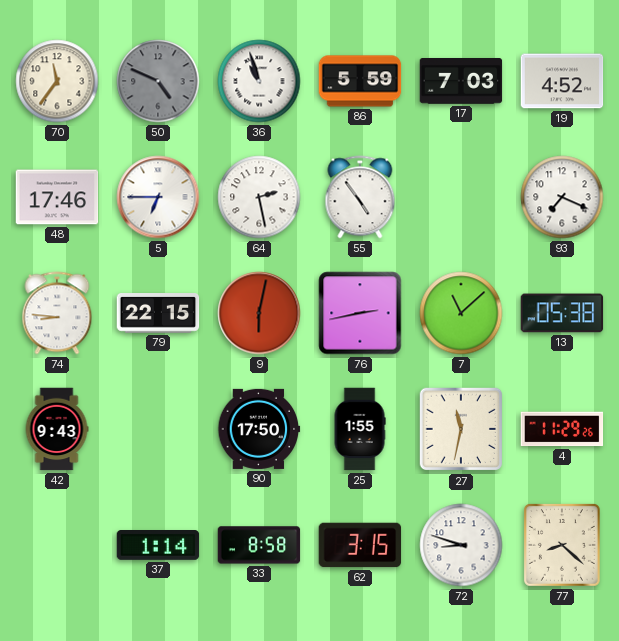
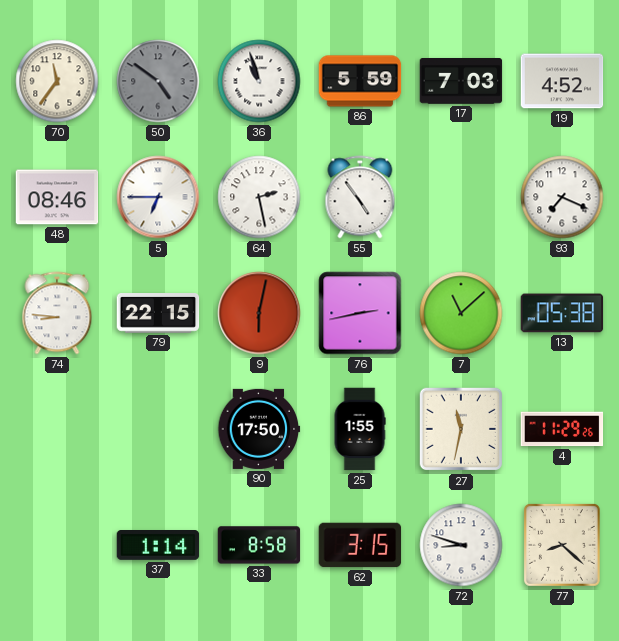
50: 4:49 -> 4:51 (158, 81)
48: 17:46 -> 08:46 (57, 197)
42: 9:43 -> none (57, 429)
